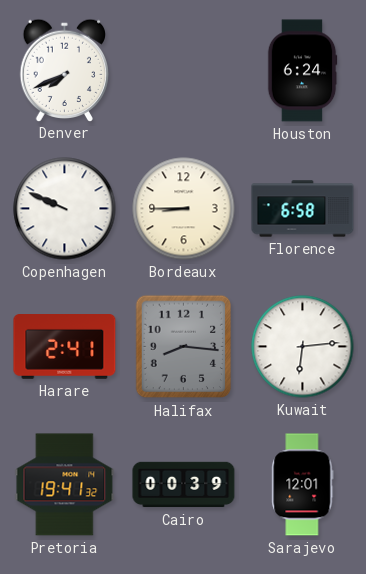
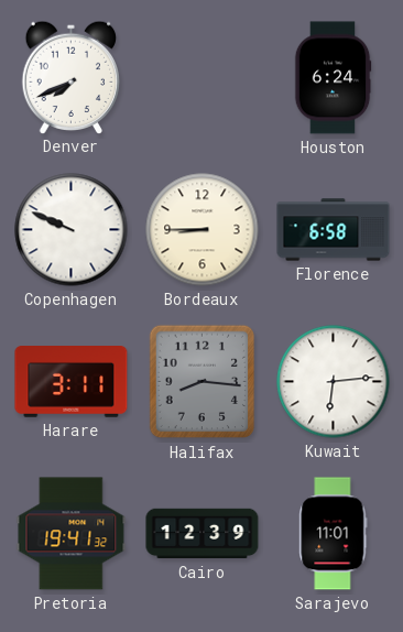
Harare: 2:41 -> 3:11 (72, 382)
Cairo: 00:39 -> 12:39 (203, 534)
Sarajevo: 12:01 -> 11:01 (334, 534)
